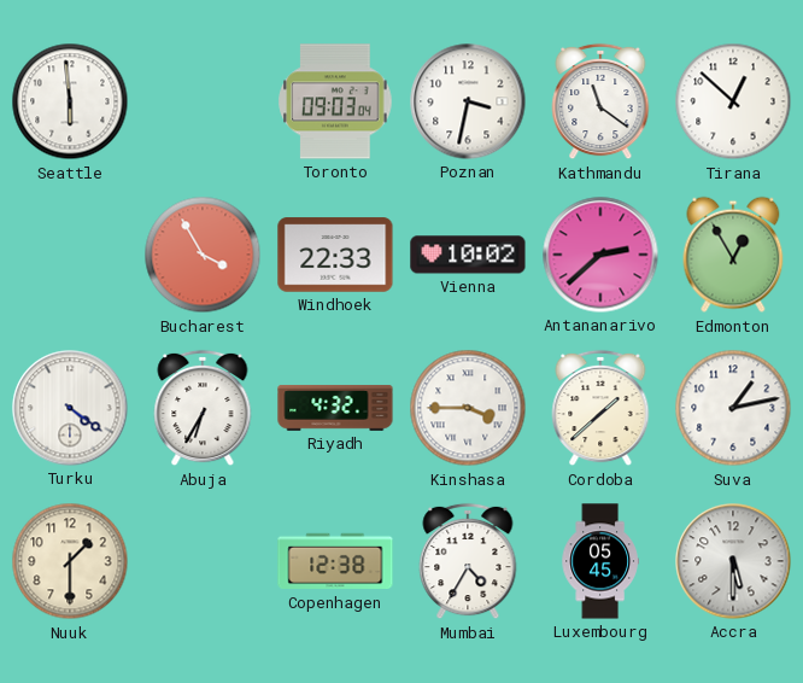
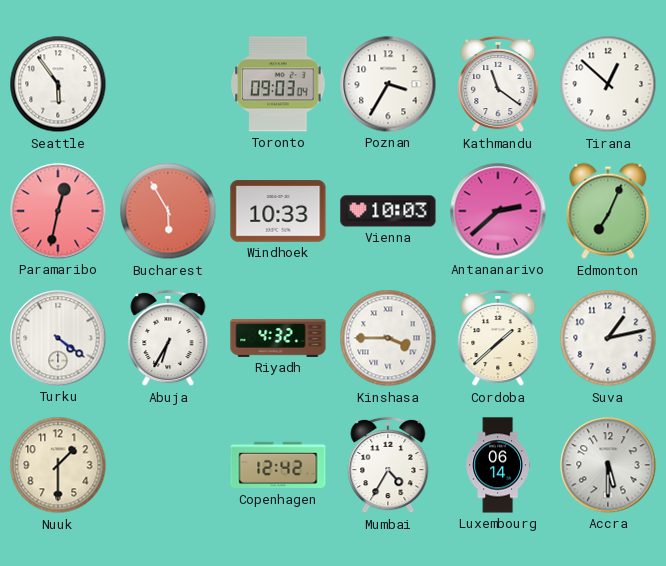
Seattle: 5:59 -> 5:54 (58, 84)
Poznan: 3:32 -> 3:35 (388, 84)
Paramaribo: none -> 12:32 (58, 211)
Bucharest: 3:55 -> 5:55 (168, 211)
Windhoek: 22:33 -> 10:33 (278, 211)
Vienna: 10:02 -> 10:03 (388, 211)
Edmonton: 12:55 -> 7:04 (608, 211)
Copenhagen: 12:38 -> 12:42 (278, 465)
Luxembourg: 05:45 -> 06:14 (498, 465)
